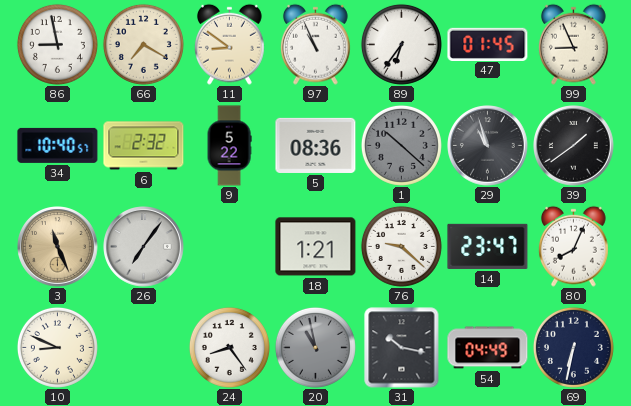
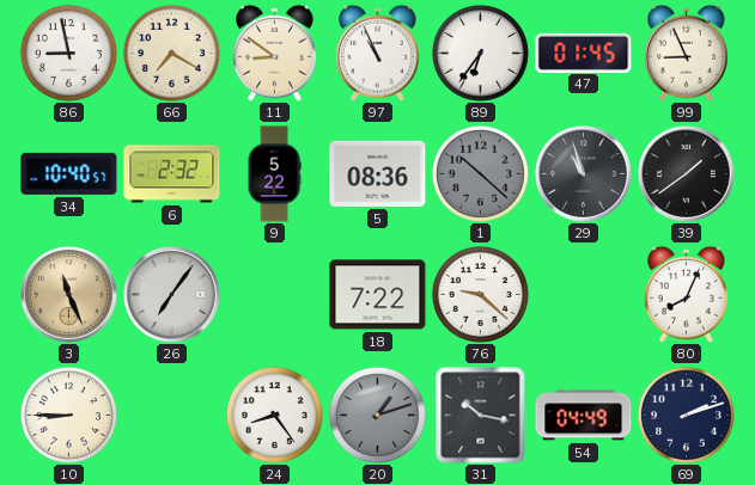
18: 1:21 -> 7:22 (378, 295)
14: 23:47 -> none (488, 246)
10: 8:49 -> 8:45 (68, 415)
20: 10:58 -> 1:12 (377, 415)
69: 6:32 -> 2:12 (686, 415)
